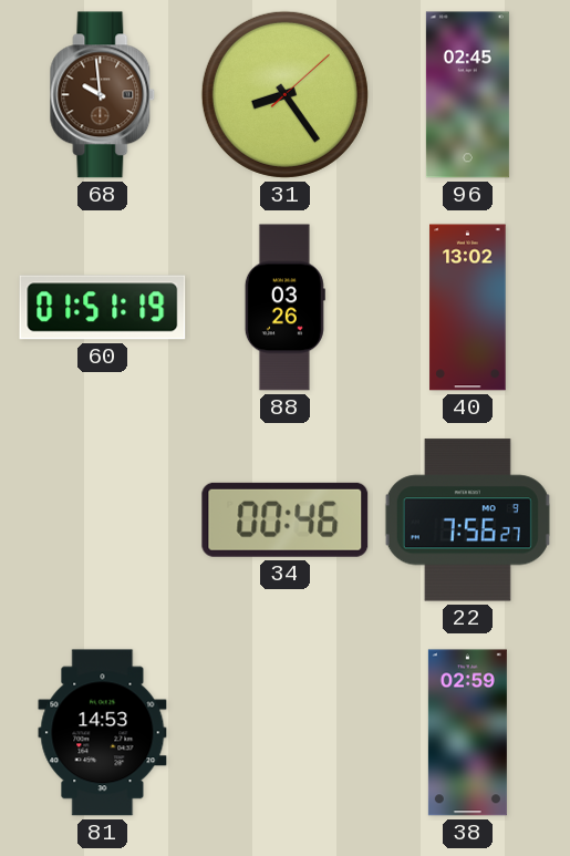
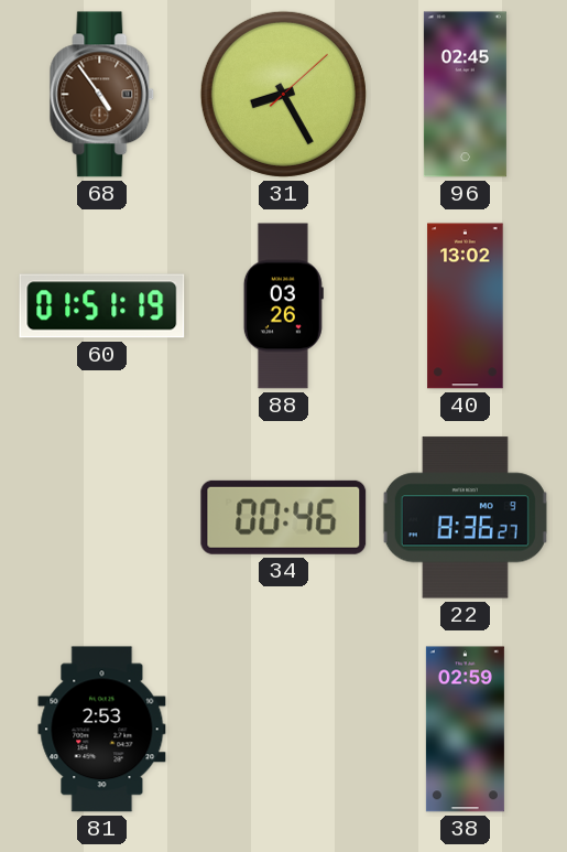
68: 9:59 -> 4:54 (102, 95)
31: 8:24 -> 8:25 (283, 94)
22: 7:56 -> 8:36 (465, 518)
81: 14:53 -> 2:53 (102, 730)
